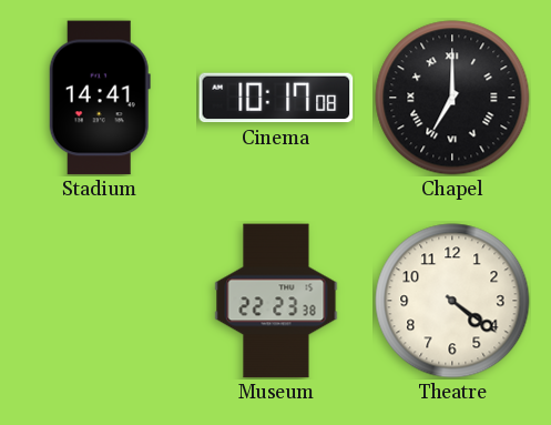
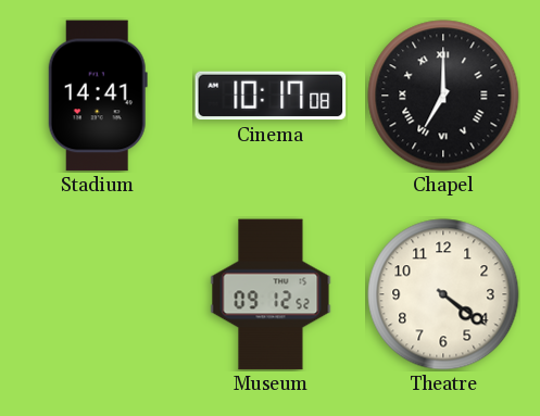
Museum: 22:23 -> 09:12 (271, 294)
